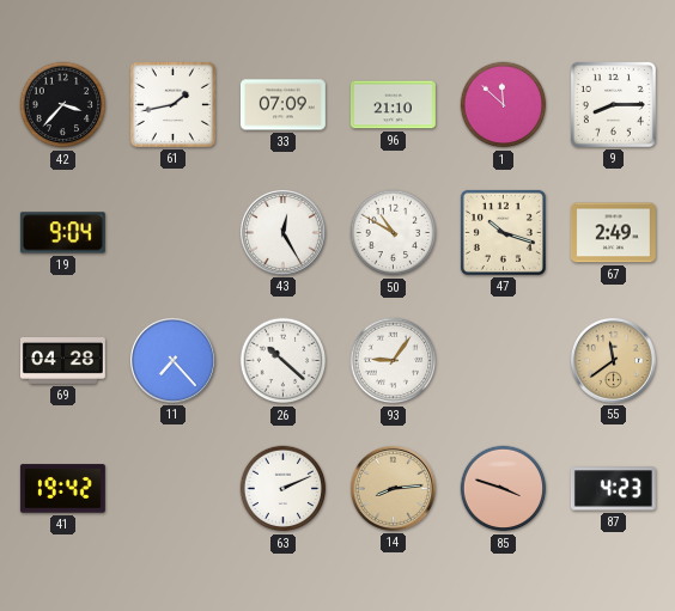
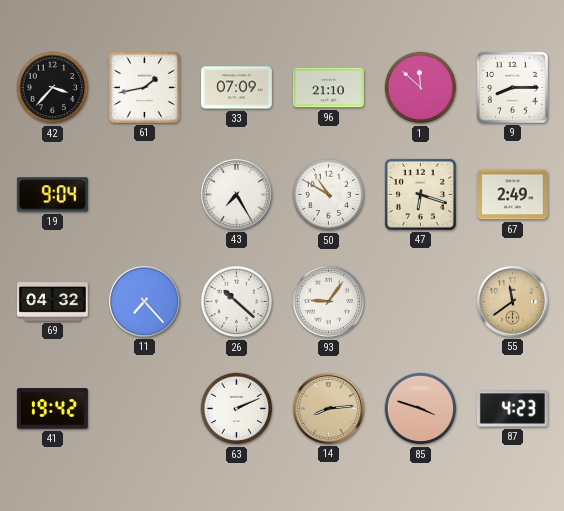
43: 12:25 -> 7:25 (236, 194)
47: 10:18 -> 6:18 (420, 194)
69: 04:28 -> 04:32 (52, 302)
